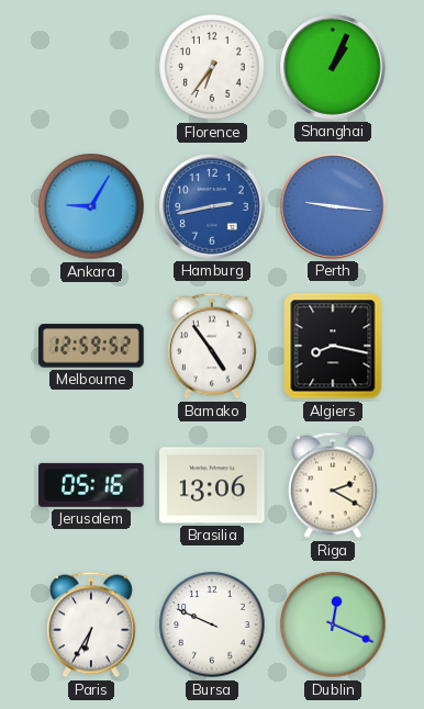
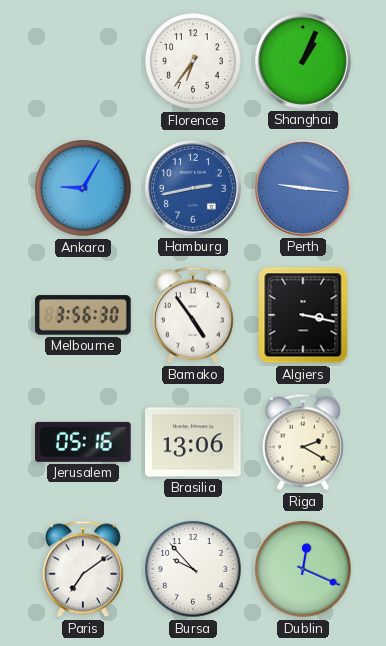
Melbourne: 12:59 -> 3:56 (83, 315)
Algiers: 8:17 -> 3:17 (303, 315)
Paris: 6:35 -> 7:09 (83, 569)
Bursa: 9:49 -> 9:53 (193, 569)
